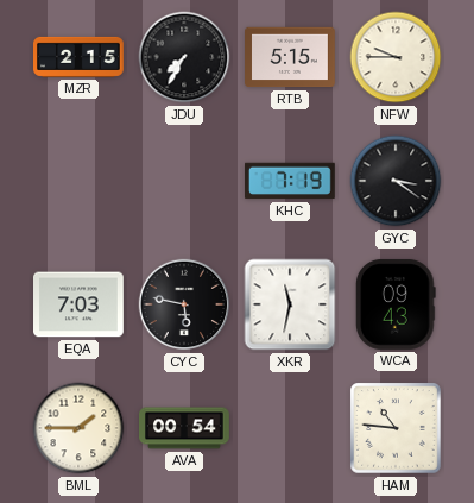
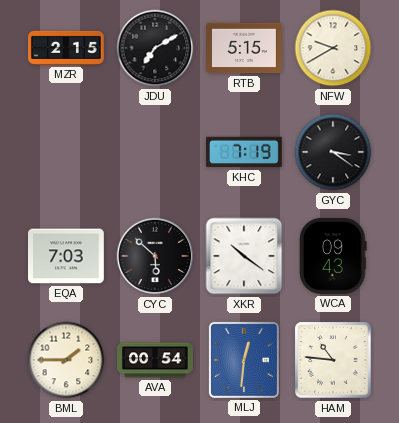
JDU: 7:35 -> 7:10 (155, 48)
NFW: 9:45 -> 9:40 (333, 48)
CYC: 5:47 -> 5:52 (155, 256)
XKR: 11:32 -> 10:21 (244, 256)
MLJ: none -> 12:31 (244, 360)
